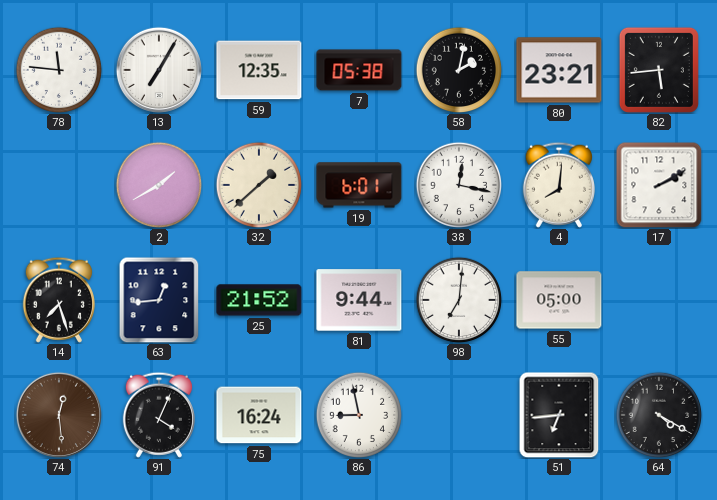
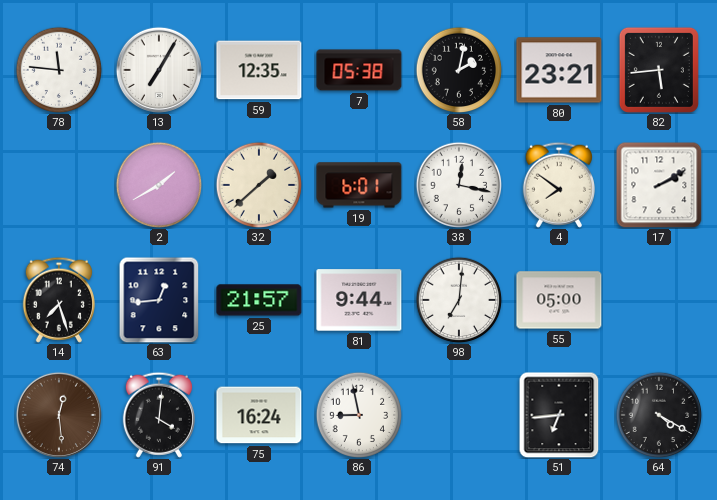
4: 8:01 -> 7:51 (559, 185)
25: 21:52 -> 21:57 (259, 300)
91: 4:04 -> 4:01 (159, 415)
